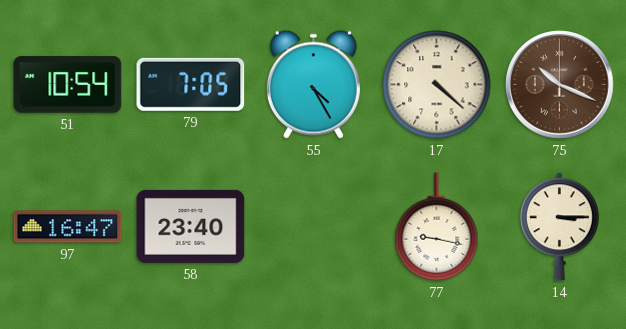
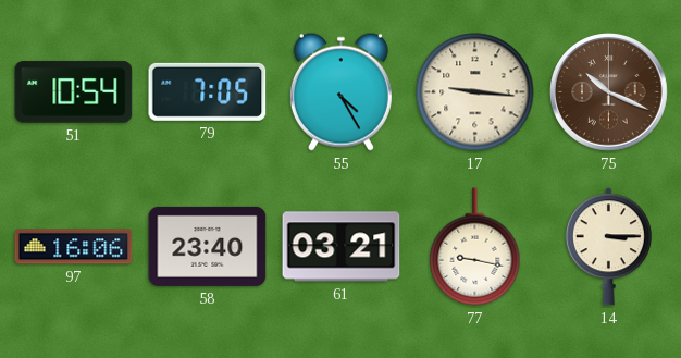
17: 4:22 -> 9:16 (475, 92)
97: 16:47 -> 16:06 (74, 247)
61: none -> 03:21 (342, 247)
